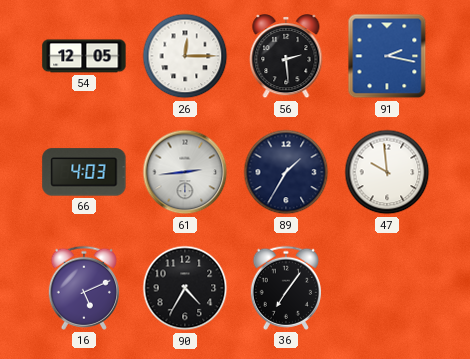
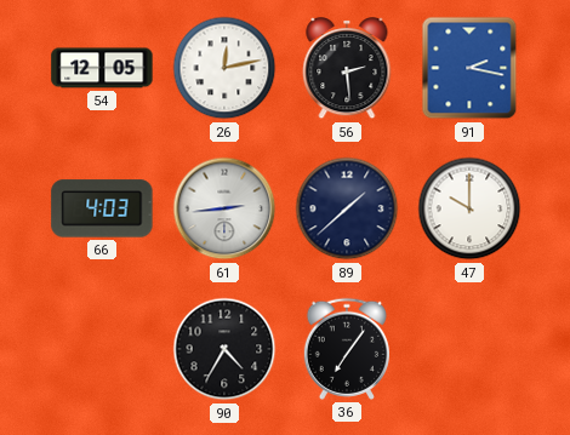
26: 12:15 -> 12:13 (224, 68)
89: 1:35 -> 1:38 (347, 208)
47: 9:59 -> 10:00 (469, 208)
16: 5:11 -> none (84, 288)
